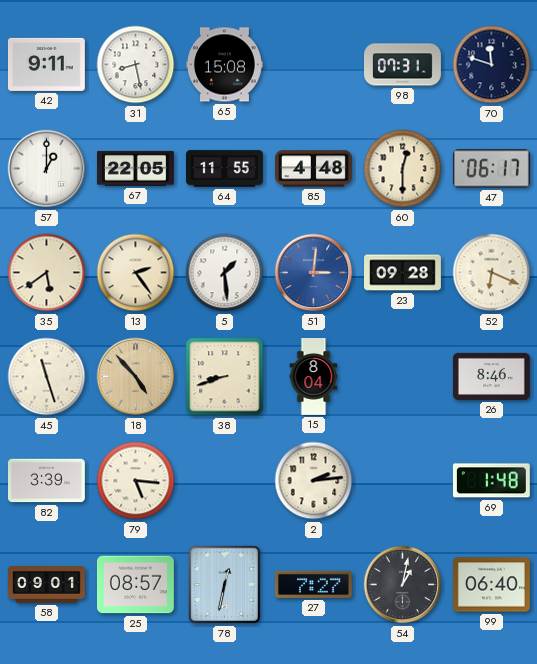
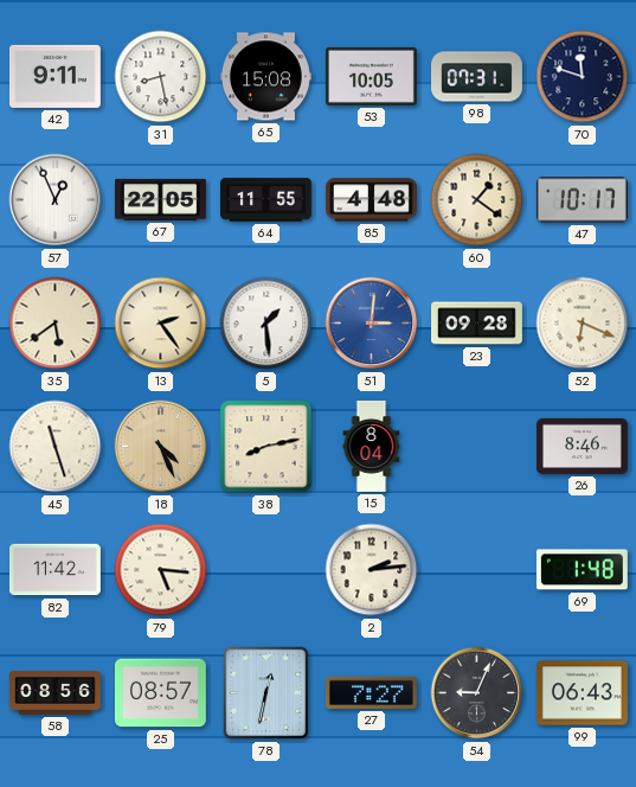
53: none -> 10:05 (371, 76)
57: 1:00 -> 12:56 (56, 200)
60: 12:30 -> 1:21 (477, 200)
47: 06:17 -> 10:17 (582, 200)
18: 4:53 -> 4:26 (161, 447)
38: 8:42 -> 8:13 (266, 447)
82: 3:39 -> 11:42 (54, 570)
58: 09:01 -> 08:56 (56, 693)
54: 1:02 -> 9:04 (477, 693)
99: 06:40 -> 06:43 (582, 693)
